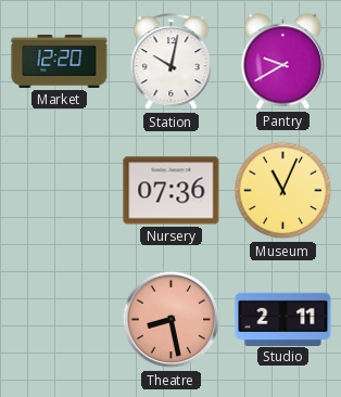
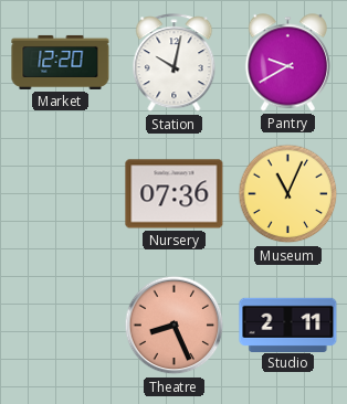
Theatre: 8:28 -> 8:26 (175, 326)
